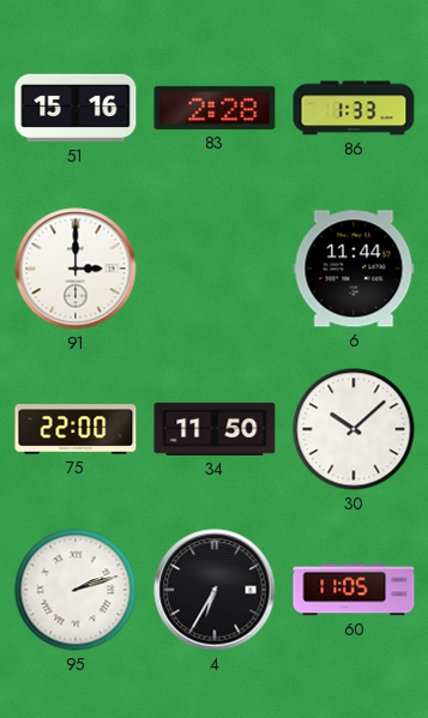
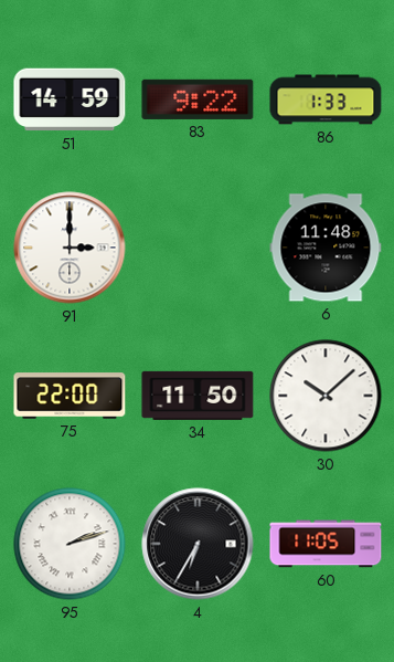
51: 15:16 -> 14:59 (70, 99)
83: 2:28 -> 9:22 (198, 99)
6: 11:44 -> 11:48 (326, 248)
